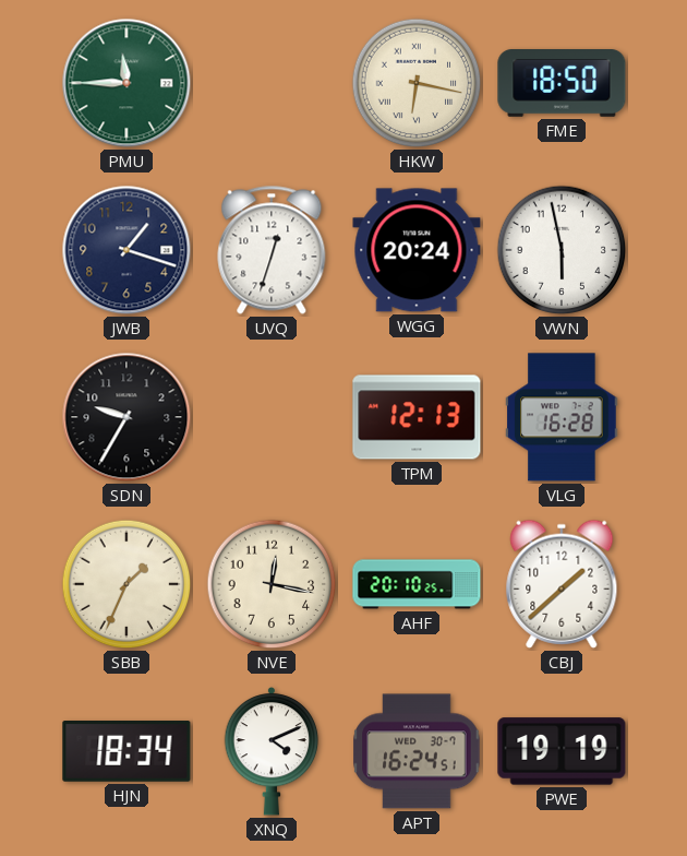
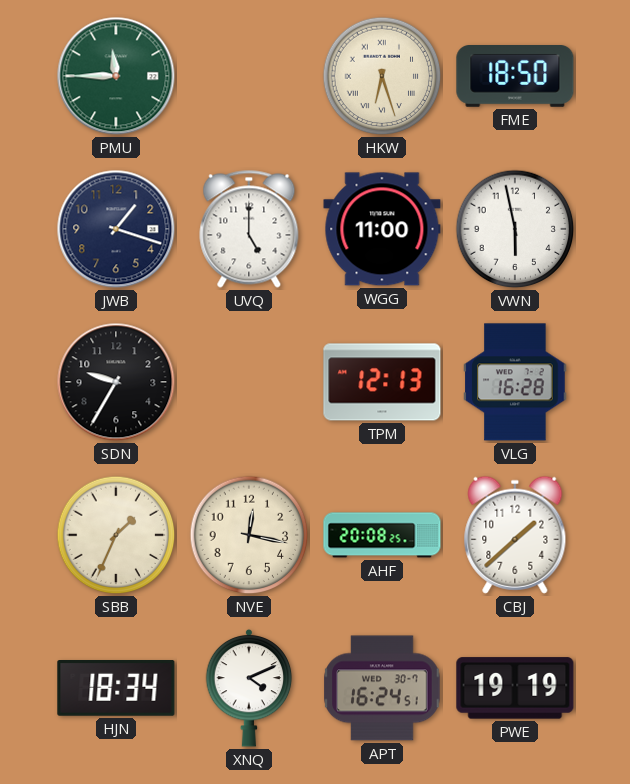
HKW: 6:17 -> 6:27 (382, 76)
UVQ: 12:33 -> 5:00 (249, 229)
WGG: 20:24 -> 11:00 (382, 229)
AHF: 20:10 -> 20:08 (382, 535)
